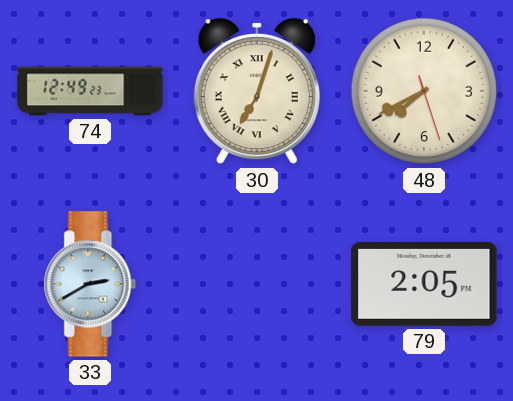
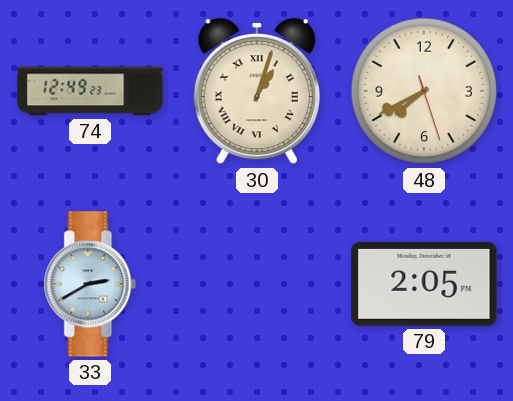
30: 7:03 -> 1:03 (257, 91)
